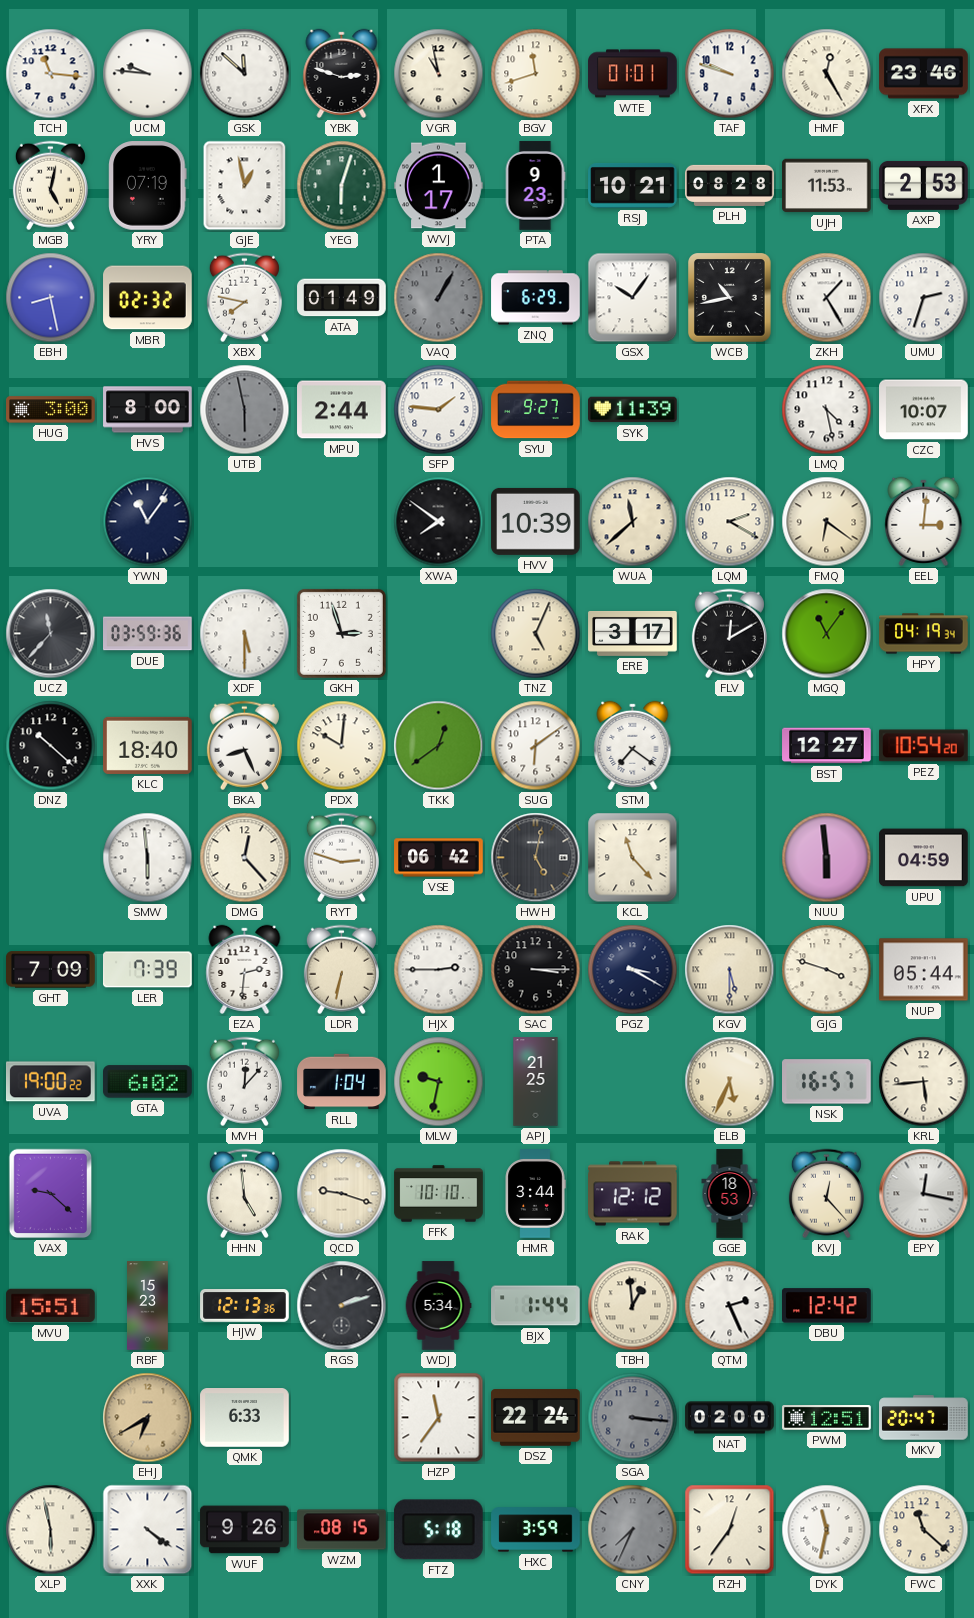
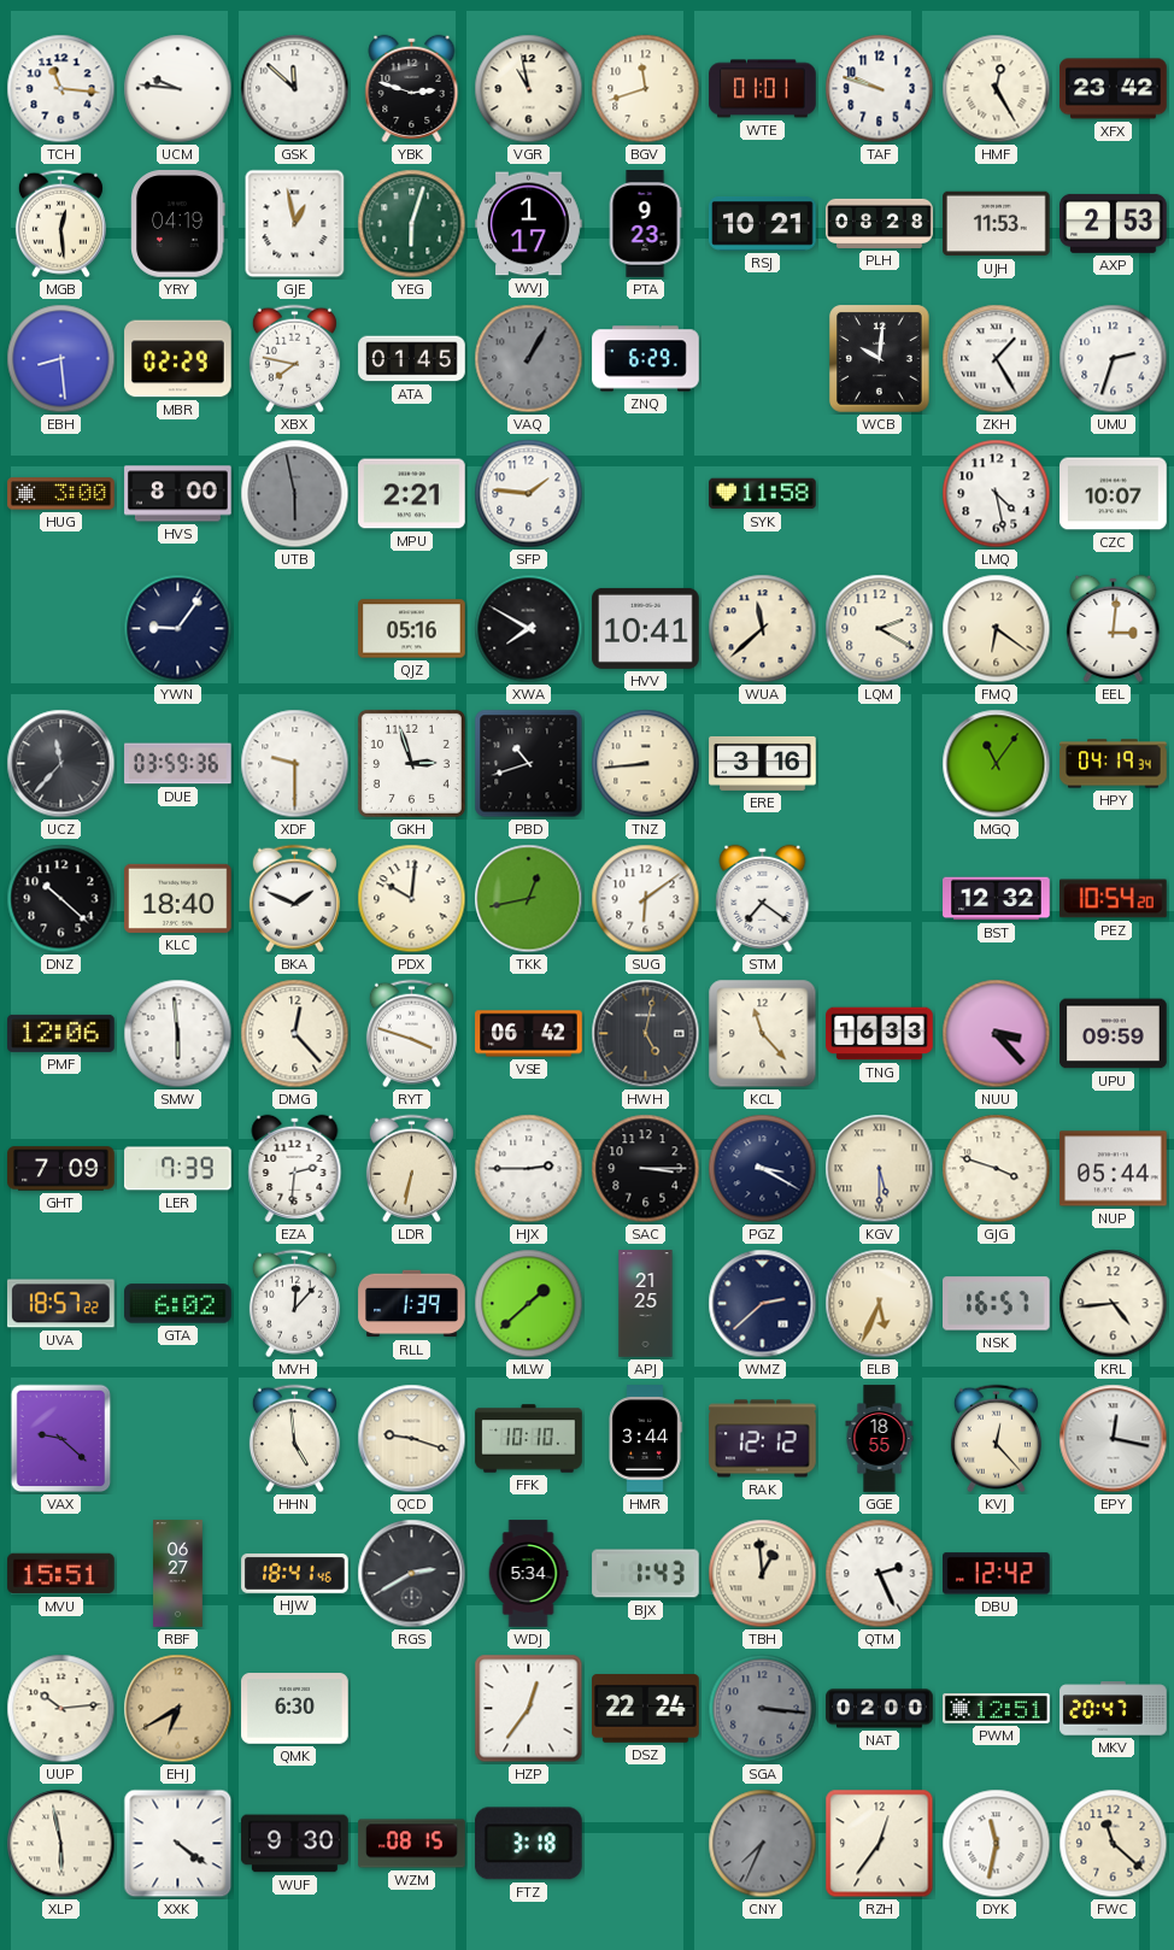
XFX: 23:46 -> 23:42 (1114, 89)
MGB: 5:02 -> 12:29 (60, 224)
YRY: 07:19 -> 04:19 (178, 224)
EBH: 8:28 -> 8:29 (61, 359)
MBR: 02:32 -> 02:29 (178, 359)
ATA: 01:49 -> 01:45 (412, 359)
GSX: 10:06 -> none (633, 298)
WCB: 10:43 -> 10:01 (880, 359)
MPU: 2:44 -> 2:21 (412, 494)
SYU: 9:27 -> none (536, 410)
SYK: 11:39 -> 11:58 (763, 494)
YWN: 11:06 -> 9:06 (178, 629)
QJZ: none -> 05:16 (412, 629)
XWA: 7:51 -> 7:50 (529, 629)
HVV: 10:39 -> 10:41 (646, 628)
XDF: 5:30 -> 9:30 (295, 764)
PBD: none -> 10:42 (529, 764)
TNZ: 5:04 -> 8:44 (646, 764)
ERE: 3:17 -> 3:16 (763, 763)
FLV: 12:10 -> none (729, 634)
BKA: 8:26 -> 1:49 (294, 899)
TKK: 12:39 -> 12:43 (529, 899)
BST: 12:27 -> 12:32 (997, 899)
PMF: none -> 12:06 (61, 1033)
RYT: 2:48 -> 3:48 (411, 1034)
TNG: none -> 16:33 (880, 1034)
NUU: 5:59 -> 3:23 (997, 1034)
UPU: 04:59 -> 09:59 (1114, 1034)
UVA: 19:00 -> 18:57 (61, 1304)
RLL: 1:04 -> 1:39 (412, 1304)
MLW: 9:32 -> 1:38 (529, 1304)
WMZ: none -> 2:38 (763, 1304)
KRL: 5:44 -> 4:44 (1114, 1304)
GGE: 18:53 -> 18:55 (880, 1439)
RBF: 15:23 -> 06:27 (178, 1574)
HJW: 12:13 -> 18:41 (295, 1574)
RGS: 2:12 -> 2:40 (412, 1574)
BJX: 1:44 -> 1:43 (646, 1574)
UUP: none -> 10:14 (61, 1709)
QMK: 6:33 -> 6:30 (295, 1709)
HZP: 11:36 -> 12:36 (529, 1709)
WUF: 9:26 -> 9:30 (295, 1844)
FTZ: 5:18 -> 3:18 (528, 1844)
HXC: 3:59 -> none (536, 1530)
